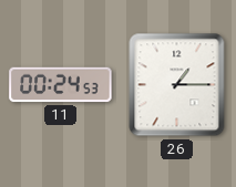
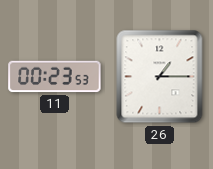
11: 00:24 -> 00:23 (55, 77)
